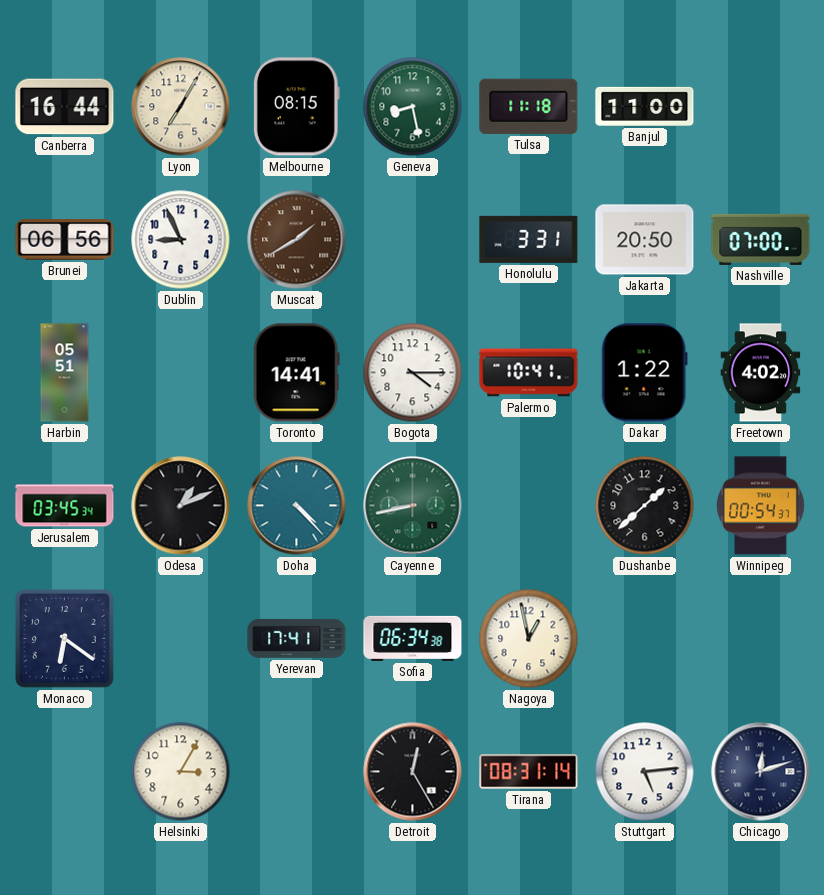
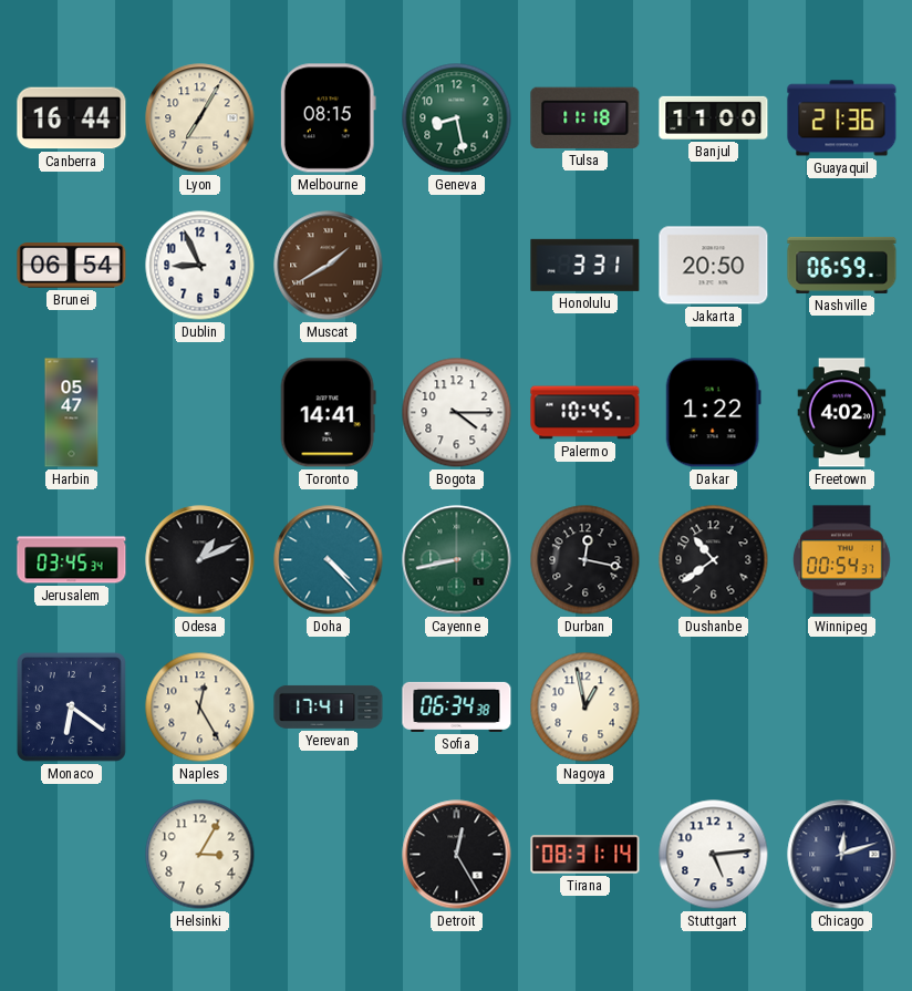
Guayaquil: none -> 21:36 (842, 118)
Brunei: 06:56 -> 06:54 (72, 266)
Nashville: 07:00 -> 06:59 (842, 265)
Harbin: 05:51 -> 05:47 (72, 413)
Palermo: 10:41 -> 10:45 (585, 413)
Durban: none -> 12:17 (585, 560)
Dushanbe: 1:38 -> 10:39 (714, 560)
Naples: none -> 12:25 (200, 708)
